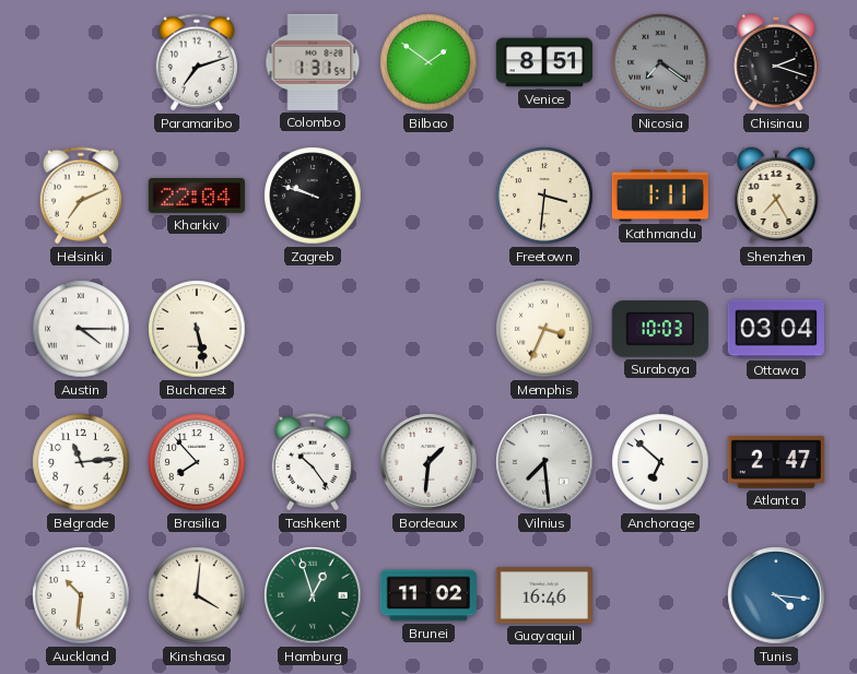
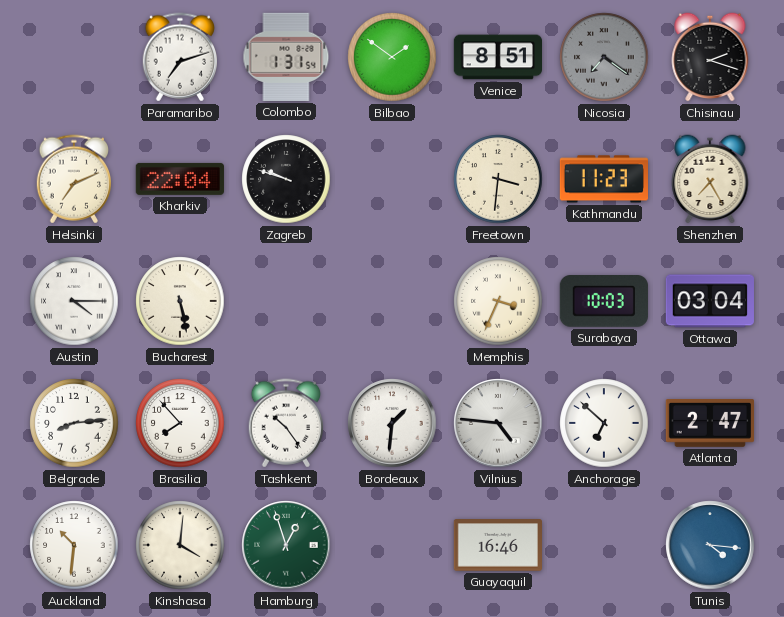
Kathmandu: 1:11 -> 11:23 (603, 179)
Belgrade: 11:14 -> 8:14 (74, 423)
Vilnius: 7:29 -> 4:46 (498, 423)
Brunei: 11:02 -> none (427, 595)
